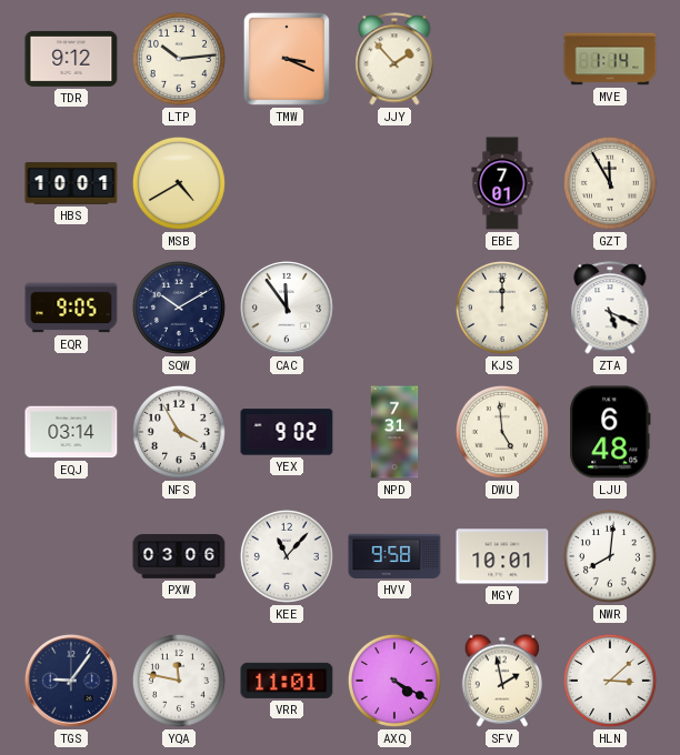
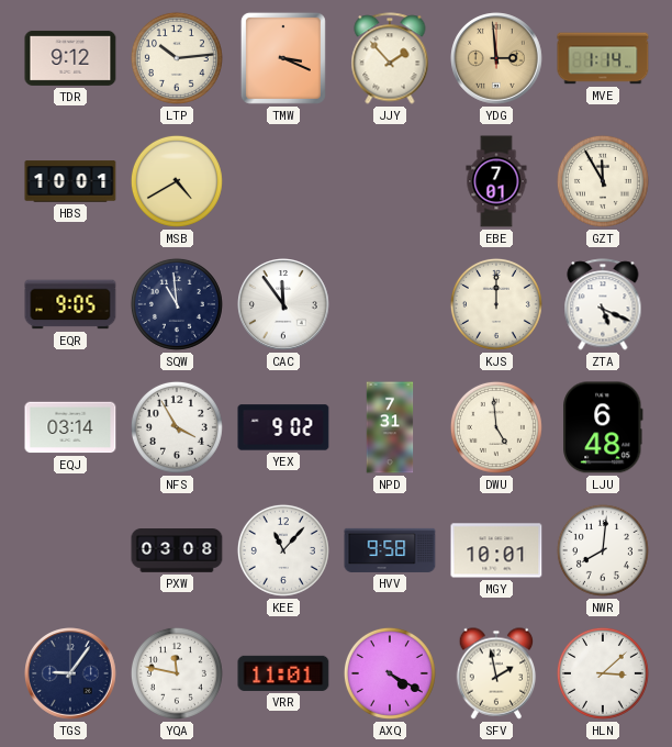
YDG: none -> 2:59 (497, 59)
SQW: 10:10 -> 10:59 (177, 304)
PXW: 03:06 -> 03:08 (177, 550)
